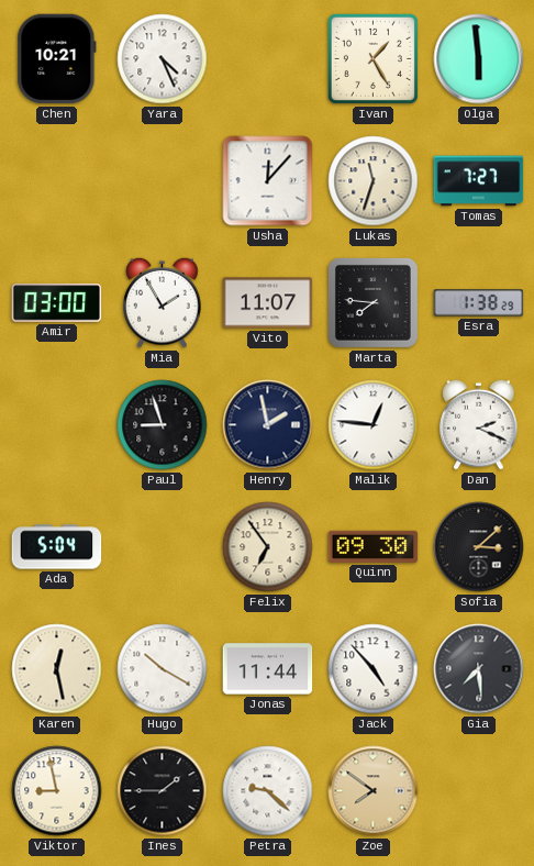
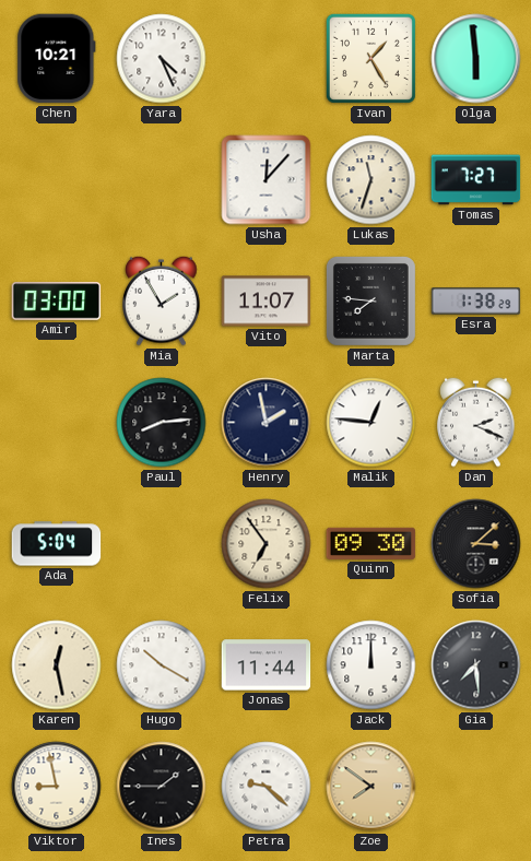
Paul: 8:57 -> 8:14 (162, 423)
Jack: 4:53 -> 12:00 (371, 665)
